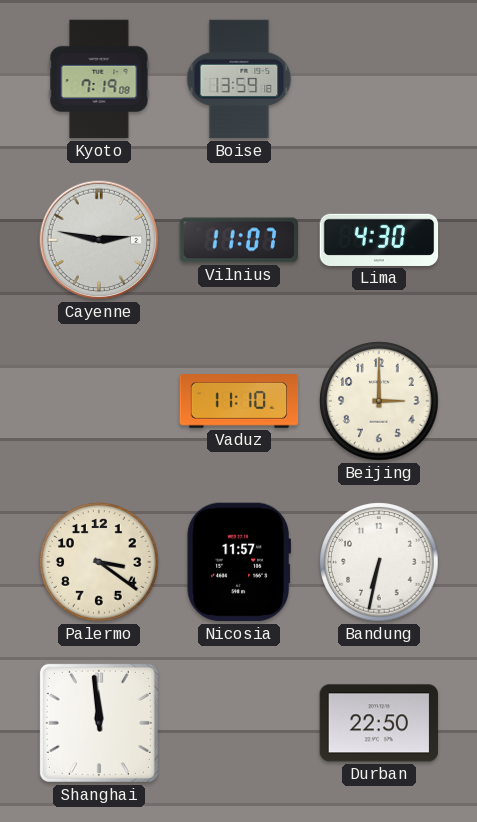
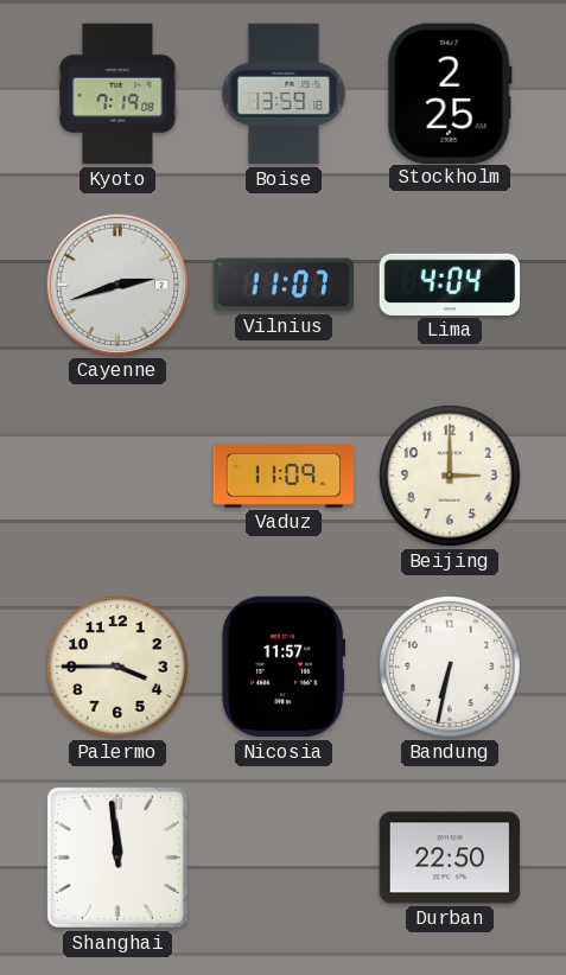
Stockholm: none -> 2:25 (450, 93)
Cayenne: 2:47 -> 2:42 (117, 285)
Lima: 4:30 -> 4:04 (450, 285)
Vaduz: 11:10 -> 11:09 (284, 477)
Palermo: 3:21 -> 3:45 (117, 667)
